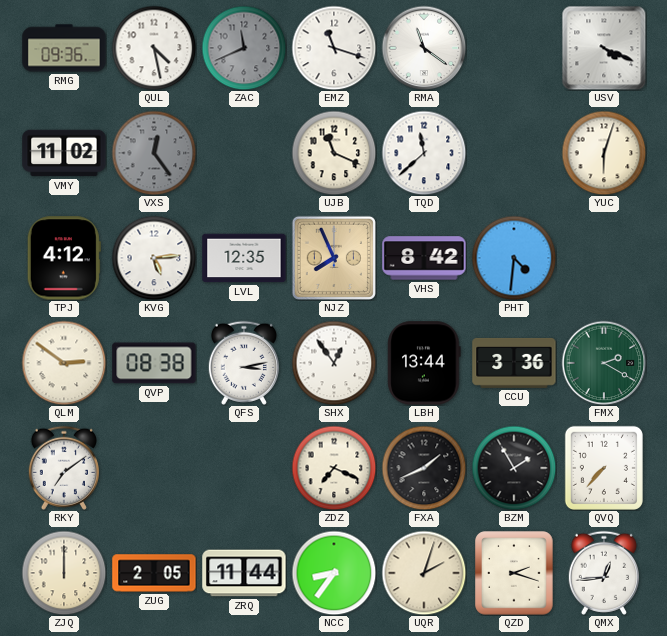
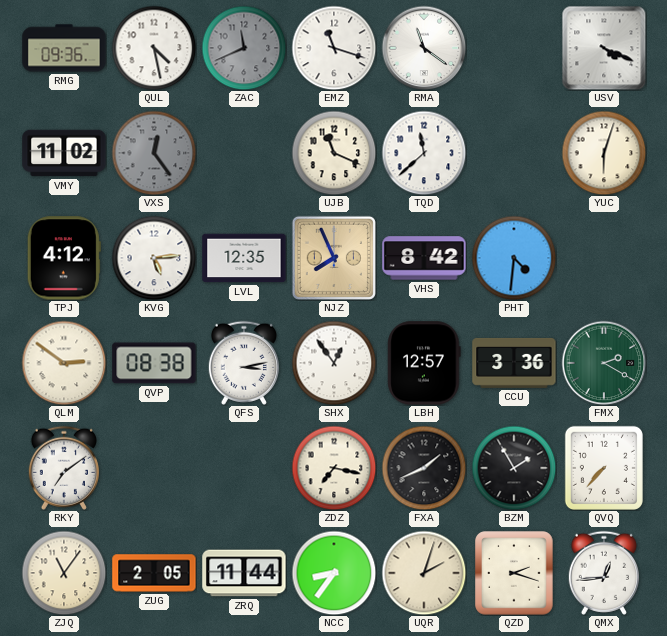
LBH: 13:44 -> 12:57 (424, 363)
ZDZ: 7:19 -> 7:17 (334, 468)
ZJQ: 12:00 -> 11:06 (64, 573)
